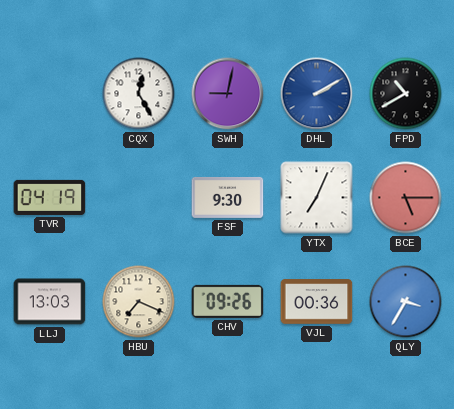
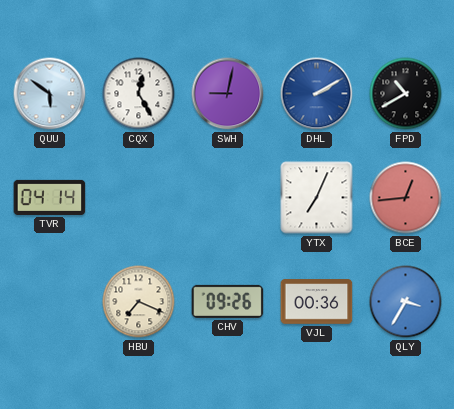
QUU: none -> 5:51 (50, 94)
TVR: 04:19 -> 04:14 (50, 197)
FSF: 9:30 -> none (228, 197)
BCE: 5:15 -> 12:44 (406, 198)
LLJ: 13:03 -> none (50, 302)
